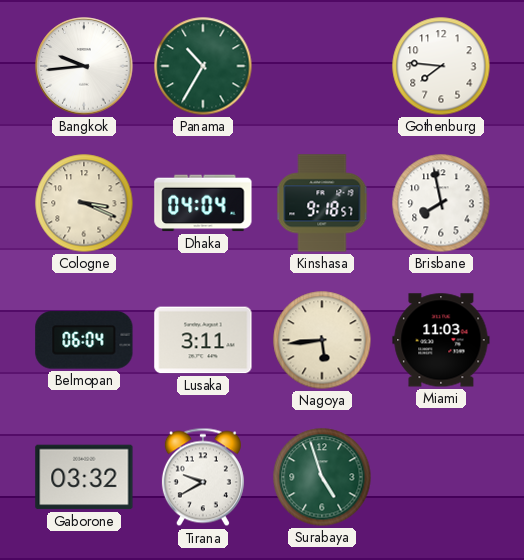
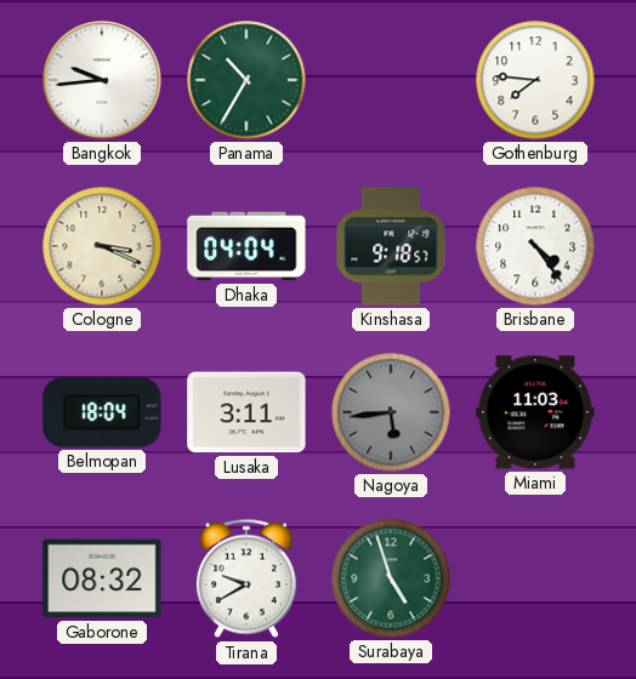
Brisbane: 7:58 -> 4:24 (535, 246)
Belmopan: 06:04 -> 18:04 (102, 412)
Nagoya dial: cream -> grey (391, 412)
Gaborone: 03:32 -> 08:32 (102, 578)
